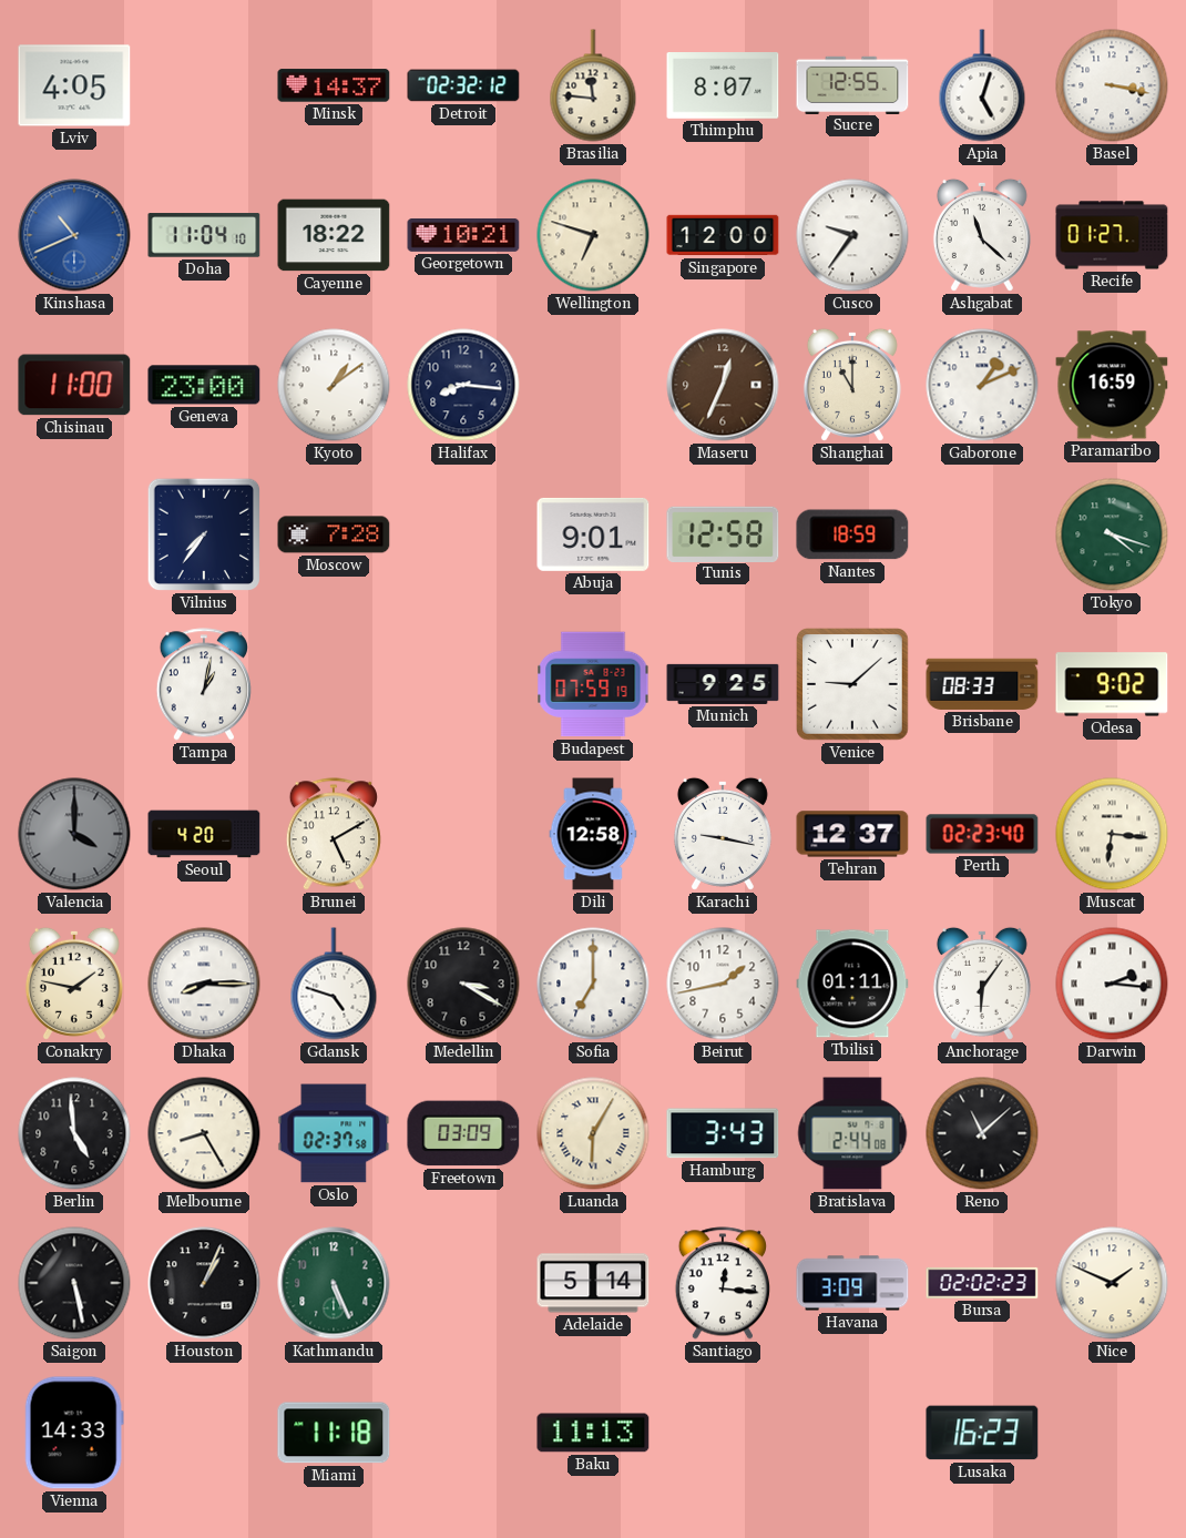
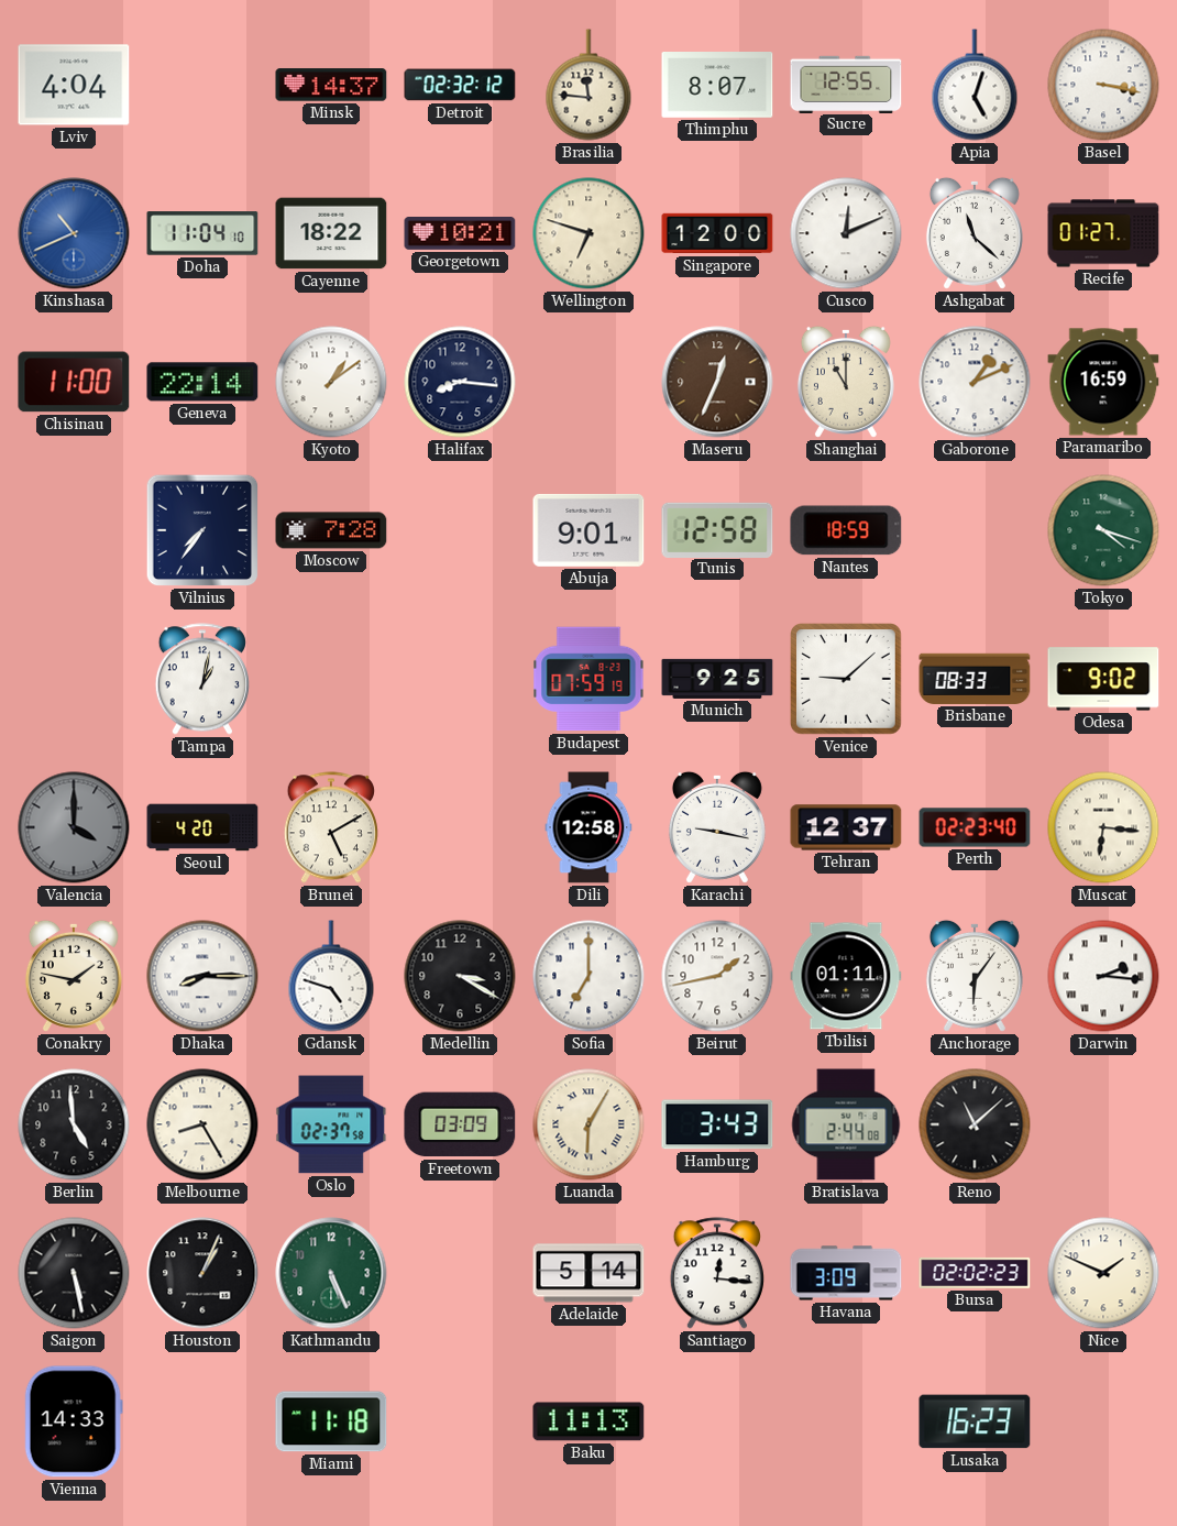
Lviv: 4:05 -> 4:04 (74, 85)
Cusco: 9:36 -> 12:11 (846, 233)
Geneva: 23:00 -> 22:14 (202, 382)
